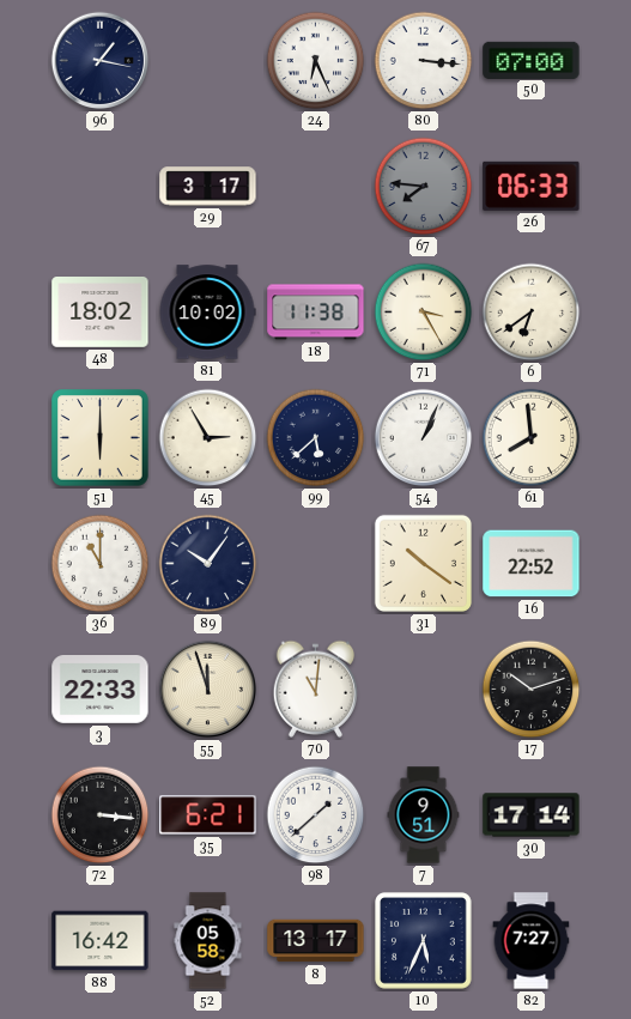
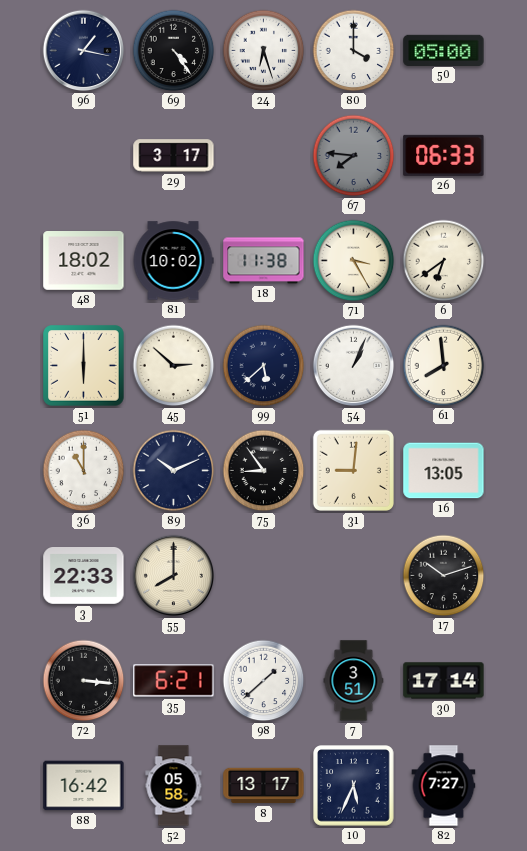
69: none -> 4:24 (174, 51)
24: 6:26 -> 6:27 (264, 51)
80: 3:16 -> 4:00 (354, 51)
50: 07:00 -> 05:00 (444, 50)
45: 2:55 -> 2:52 (174, 366)
89: 10:06 -> 10:11 (174, 471)
75: none -> 8:54 (264, 471)
31: 10:21 -> 9:01 (353, 470)
16: 22:52 -> 13:05 (444, 471)
55: 11:57 -> 8:00 (174, 576)
70: 11:01 -> none (315, 689)
7: 9:51 -> 3:51 (354, 681)
